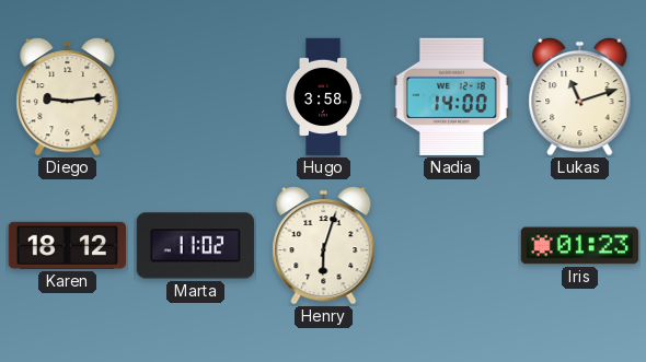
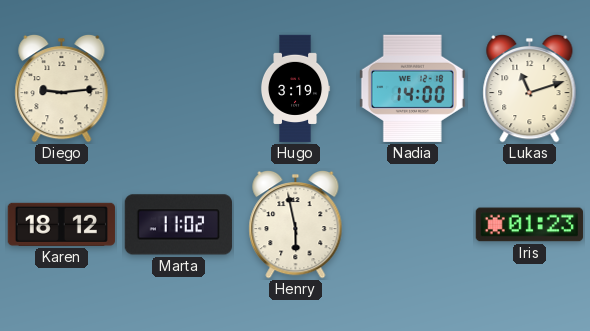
Hugo: 3:58 -> 3:19 (295, 89)
Henry: 6:03 -> 5:58 (296, 224)
